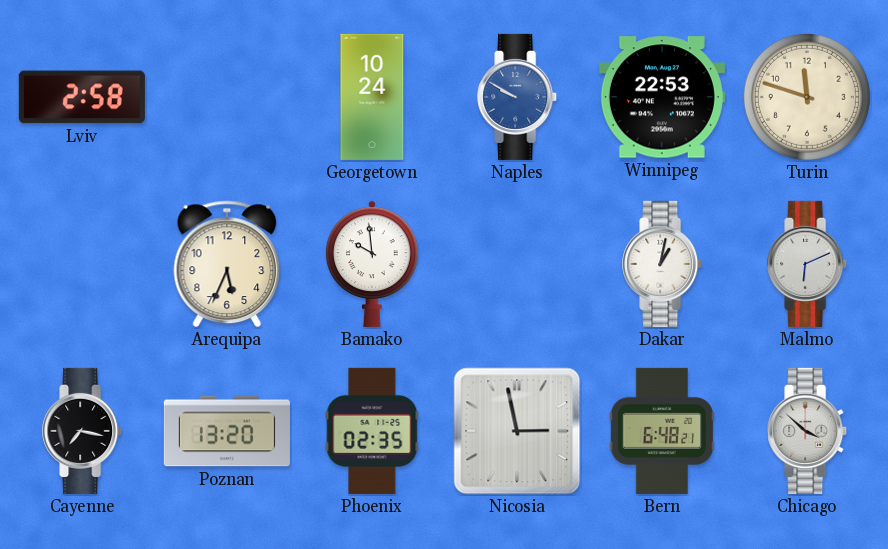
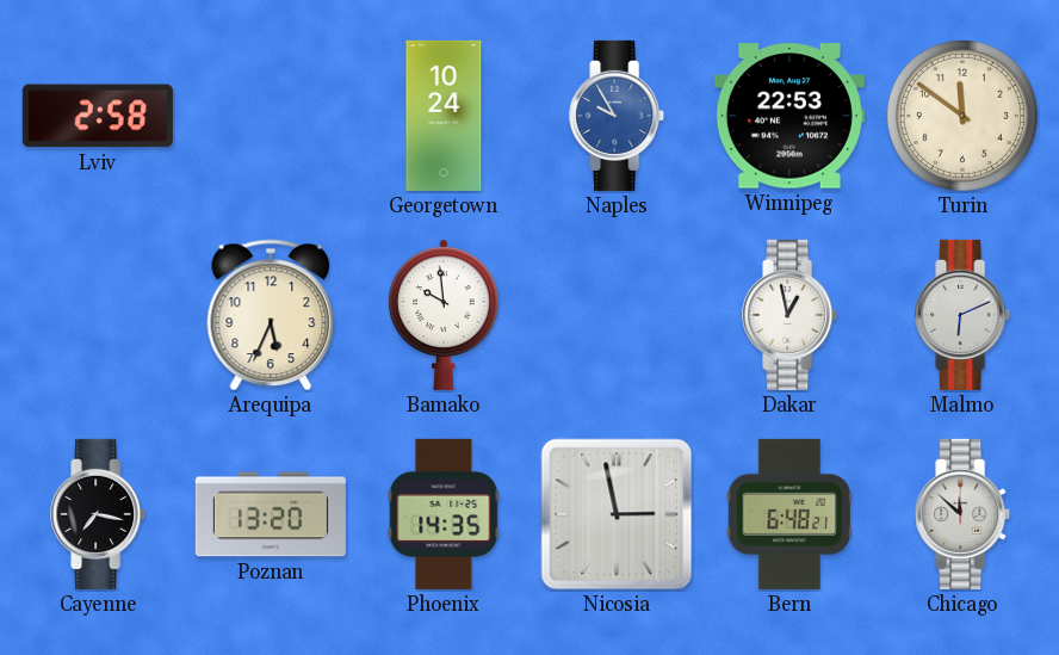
Naples: 9:50 -> 9:55 (618, 116)
Turin: 11:48 -> 11:51 (962, 116)
Dakar: 1:02 -> 12:58 (791, 315)
Phoenix: 02:35 -> 14:35 (444, 514)
Chicago: 3:52 -> 11:52 (964, 514)
